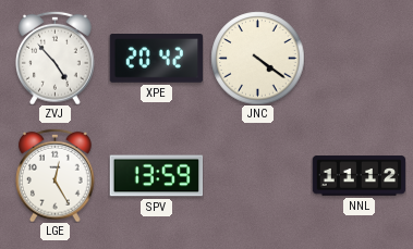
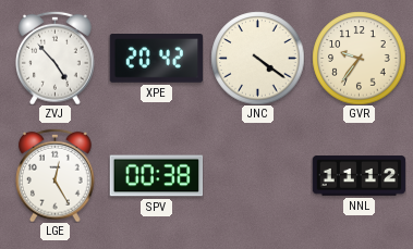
GVR: none -> 9:36 (359, 58)
SPV: 13:59 -> 00:38 (156, 176)
